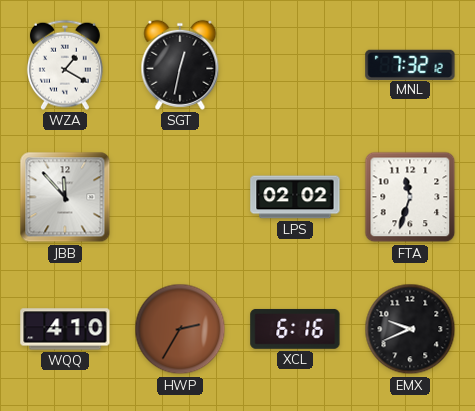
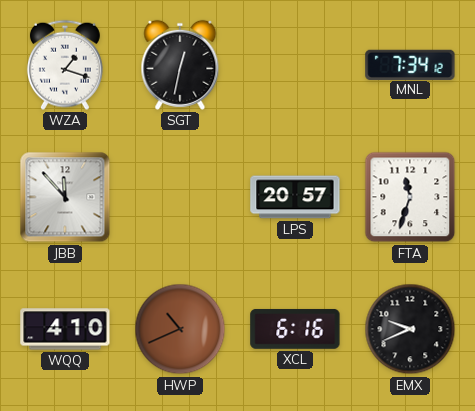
WZA: 1:20 -> 1:18 (65, 65)
MNL: 7:32 -> 7:34 (410, 64)
LPS: 02:02 -> 20:57 (295, 197)
HWP: 2:35 -> 10:41 (180, 329)
